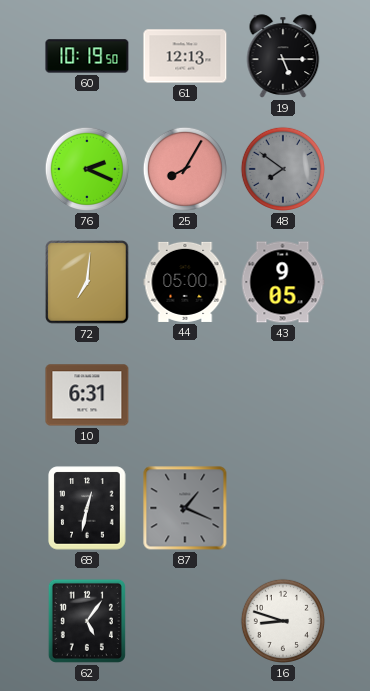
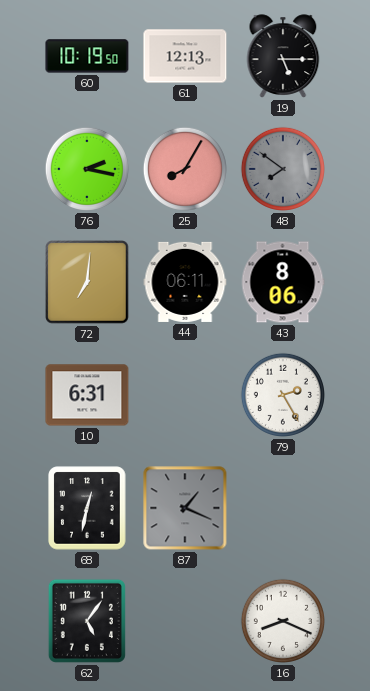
76: 2:19 -> 2:17 (87, 169)
44: 05:00 -> 06:11 (185, 282)
43: 9:05 -> 8:06 (283, 282)
79: none -> 2:25 (283, 395)
16: 8:48 -> 8:19 (283, 621)
